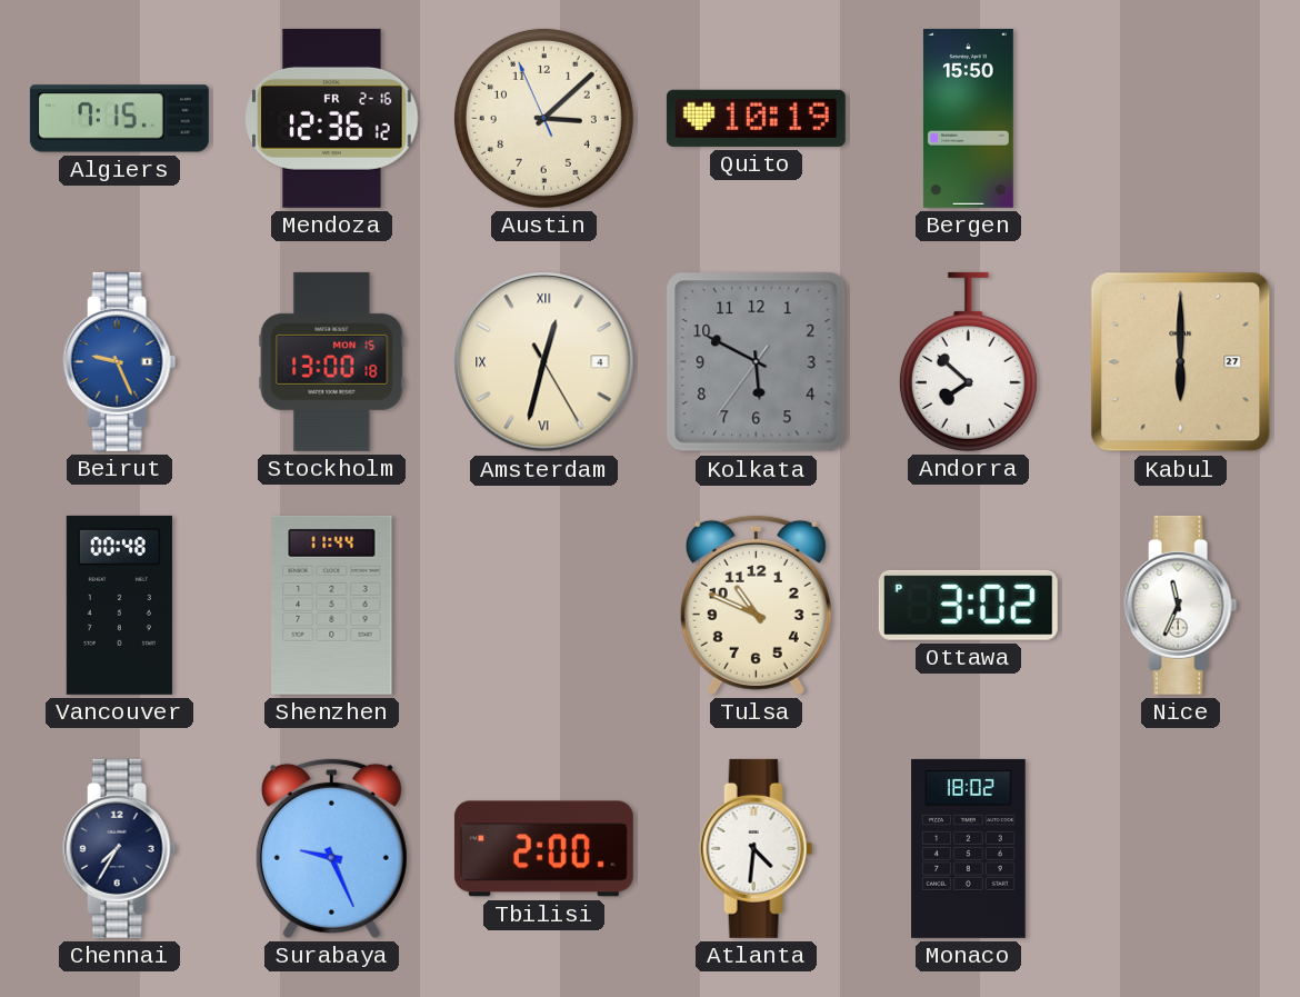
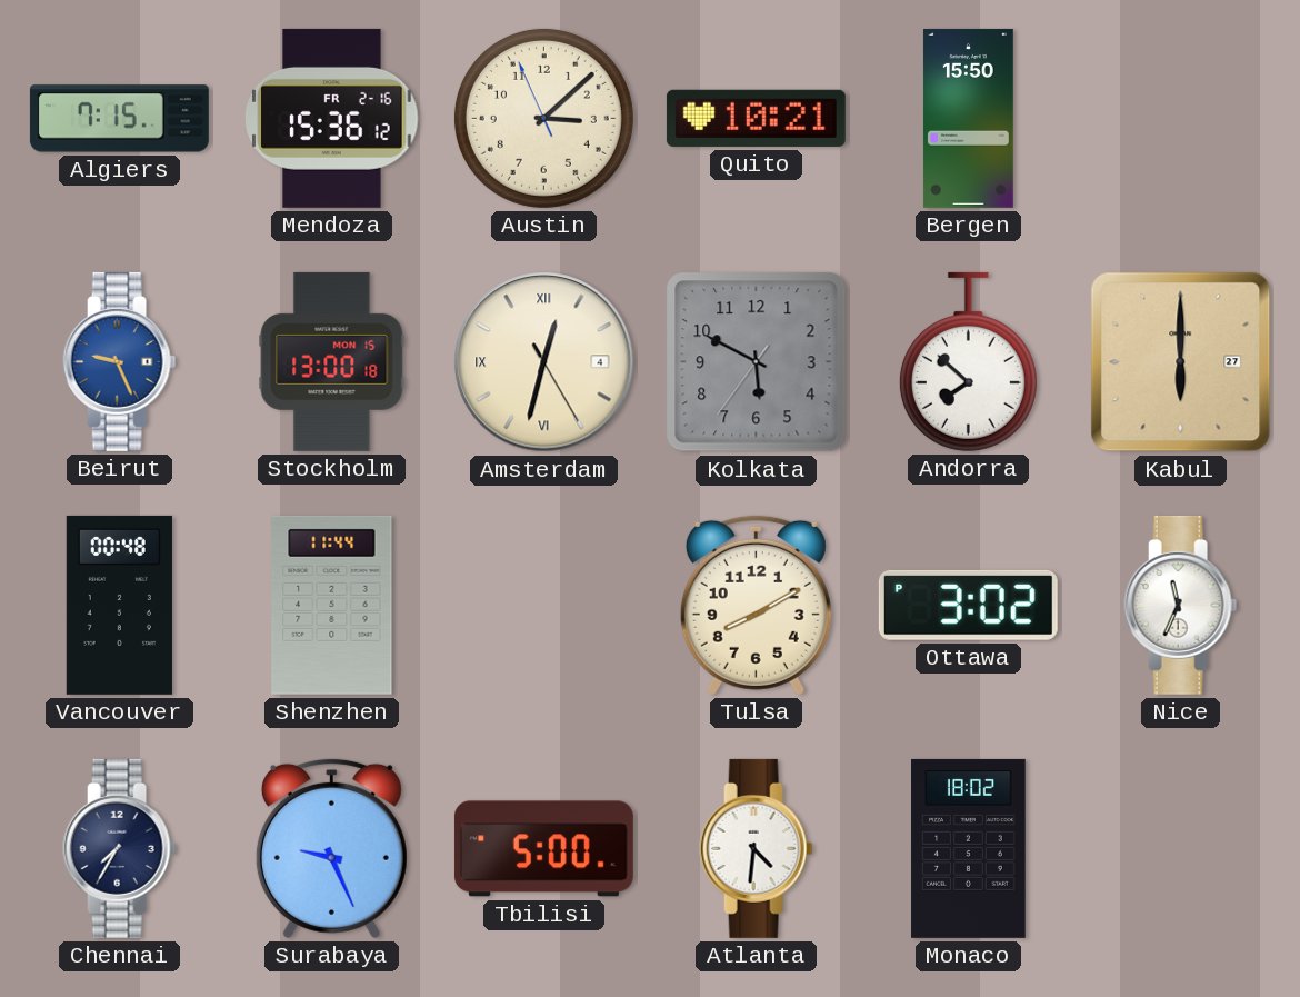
Mendoza: 12:36 -> 15:36 (332, 118)
Quito: 10:19 -> 10:21 (756, 118)
Tulsa: 10:49 -> 8:10 (756, 605)
Tbilisi: 2:00 -> 5:00 (543, 849)
